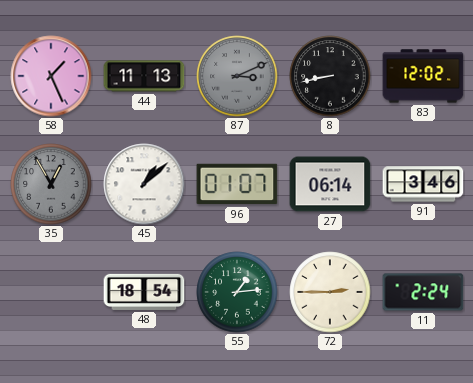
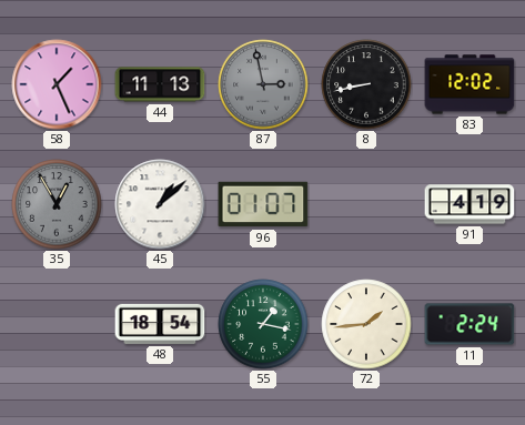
87: 3:11 -> 2:58 (263, 84)
27: 06:14 -> none (330, 184)
91: 3:46 -> 4:19 (470, 204)
55: 1:14 -> 1:17 (263, 324)
72: 2:45 -> 1:44 (366, 324)
